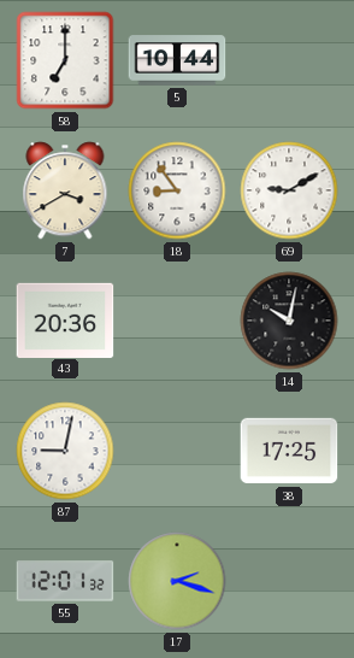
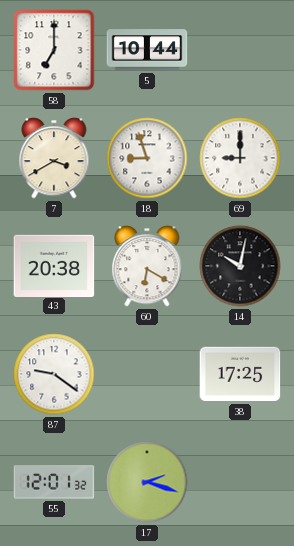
18: 8:54 -> 8:57 (147, 158)
69: 9:10 -> 9:00 (240, 158)
43: 20:36 -> 20:38 (54, 265)
60: none -> 6:20 (147, 266)
87: 9:02 -> 9:21 (54, 374)
